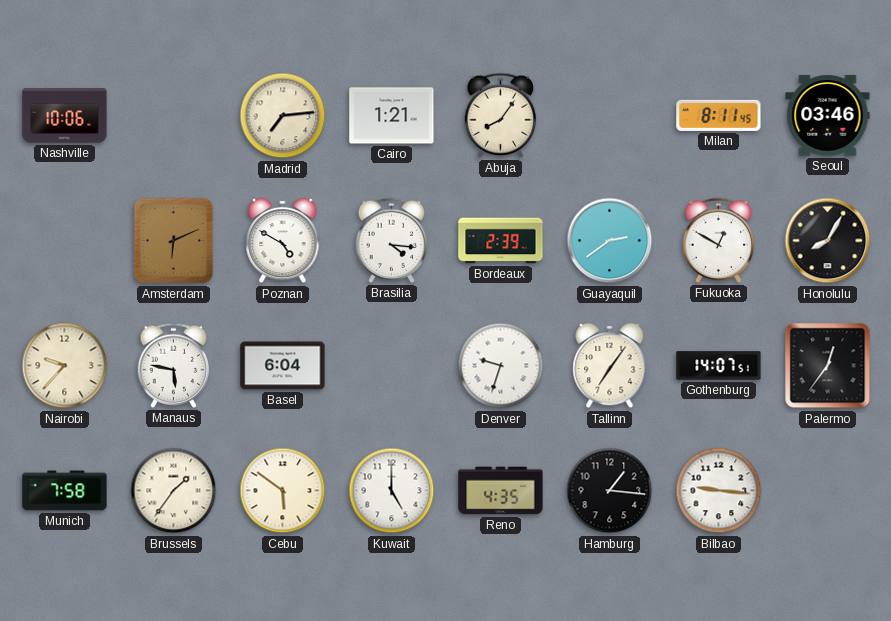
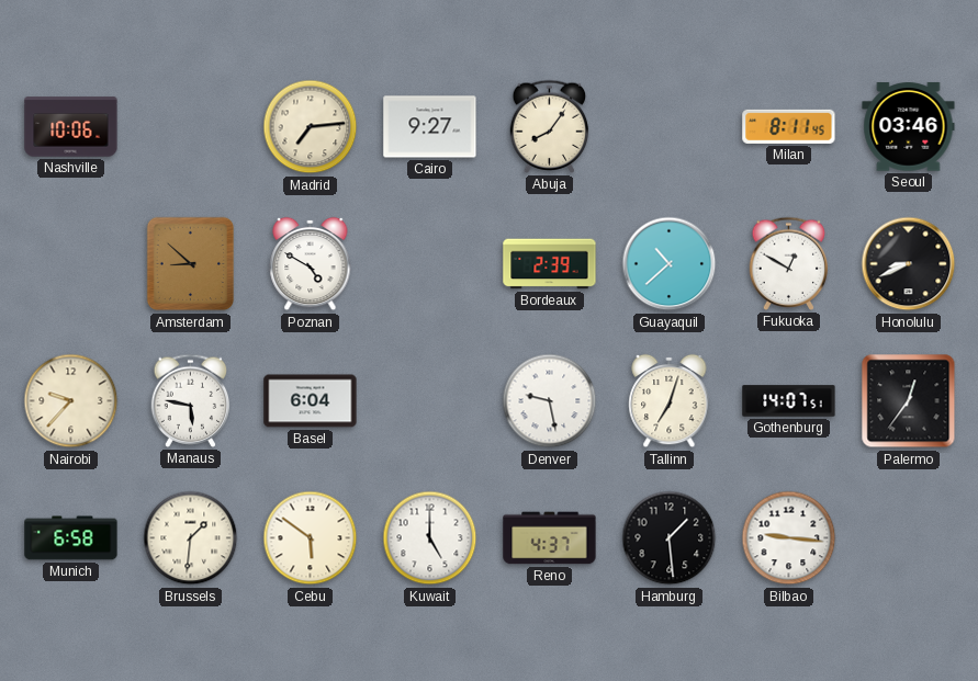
Cairo: 1:21 -> 9:27 (430, 127)
Amsterdam: 6:11 -> 8:52 (191, 264)
Brasilia: 4:16 -> none (392, 240)
Guayaquil: 2:39 -> 10:38 (670, 264)
Honolulu: 8:05 -> 8:41 (909, 264)
Denver: 9:33 -> 9:28 (550, 401)
Tallinn: 7:06 -> 7:03 (670, 401)
Munich: 7:58 -> 6:58 (71, 538)
Brussels: 1:36 -> 1:31 (191, 538)
Reno: 4:35 -> 4:37 (550, 538)
Hamburg: 1:16 -> 1:29 (670, 538)
